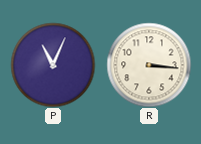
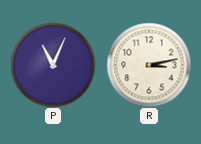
R: 3:16 -> 3:13 (149, 65)
